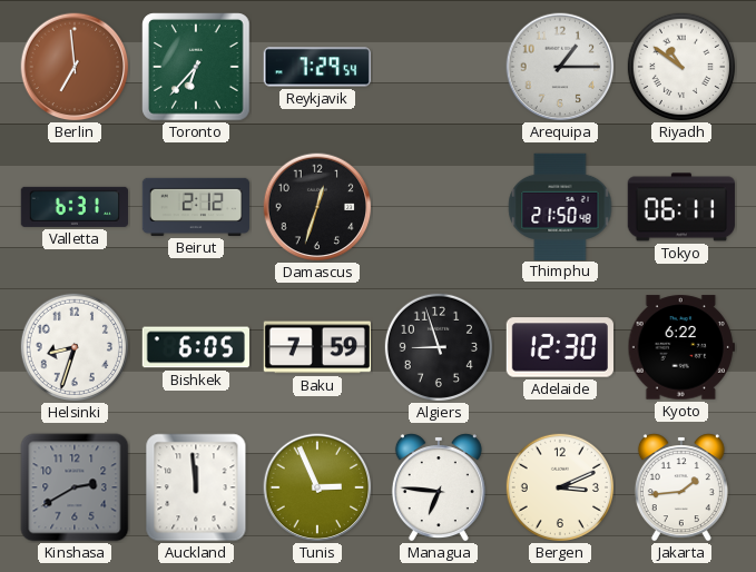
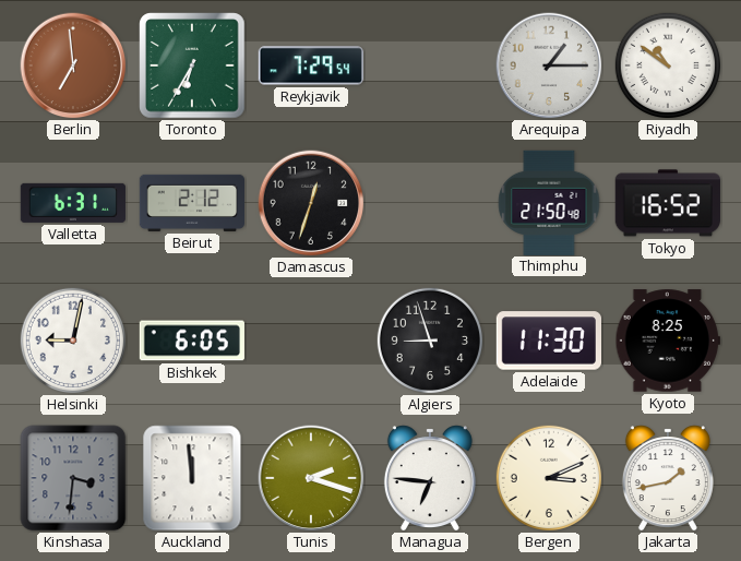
Toronto: 6:37 -> 6:35 (192, 65)
Tokyo: 06:11 -> 16:52 (668, 203)
Helsinki: 8:33 -> 9:02 (72, 339)
Baku: 7:59 -> none (316, 347)
Adelaide: 12:30 -> 11:30 (548, 341)
Kyoto: 6:22 -> 8:25 (667, 341)
Kinshasa: 2:40 -> 3:31 (73, 478)
Tunis: 2:56 -> 2:18 (311, 478)
Jakarta: 1:44 -> 1:43 (668, 478)
